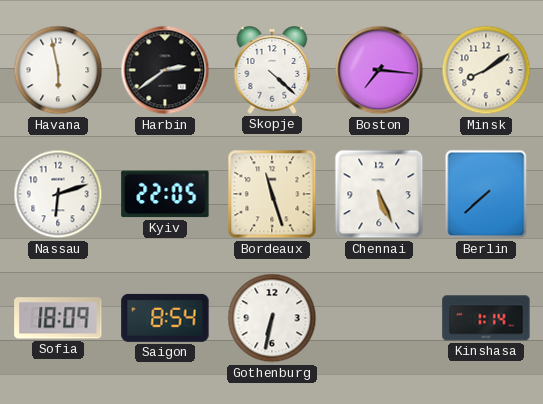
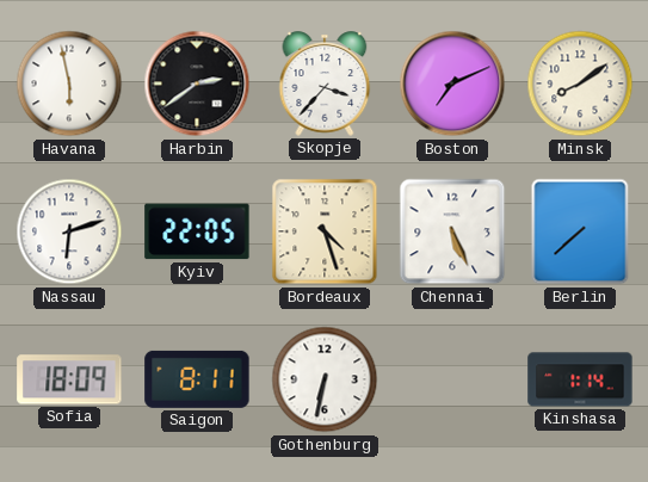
Skopje: 4:22 -> 3:37 (325, 84)
Boston: 7:16 -> 7:11 (452, 84)
Bordeaux: 11:27 -> 4:27 (325, 231)
Saigon: 8:54 -> 8:11 (197, 379)
